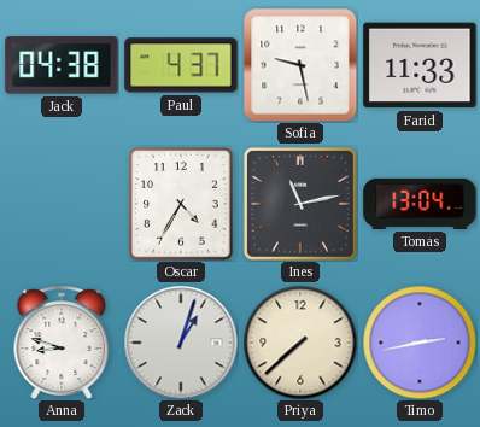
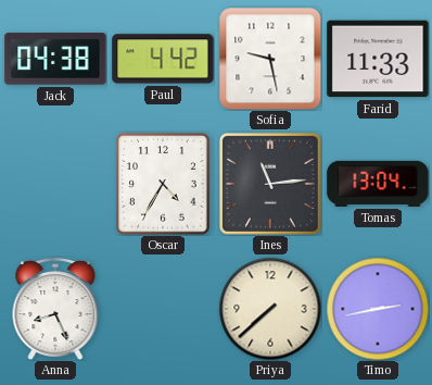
Paul: 4:37 -> 4:42 (163, 59)
Ines: 11:13 -> 11:14 (270, 184)
Anna: 8:48 -> 8:26 (55, 309)
Zack: 1:03 -> none (181, 343)
